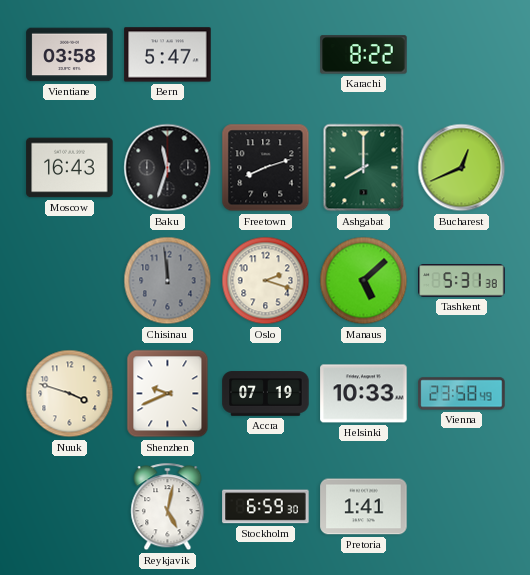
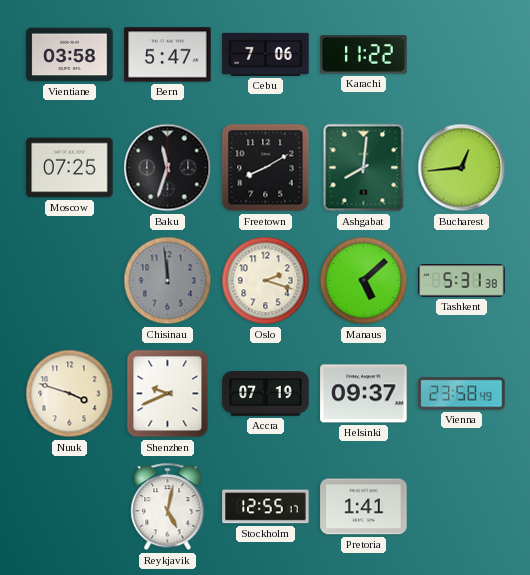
Cebu: none -> 7:06 (266, 54)
Karachi: 8:22 -> 11:22 (364, 55)
Moscow: 16:43 -> 07:25 (70, 168)
Freetown: 8:12 -> 8:10 (266, 168)
Ashgabat: 8:00 -> 8:01 (364, 168)
Bucharest: 12:41 -> 12:44 (462, 168)
Helsinki: 10:33 -> 09:37 (364, 394)
Stockholm: 6:59 -> 12:55 (266, 507)
